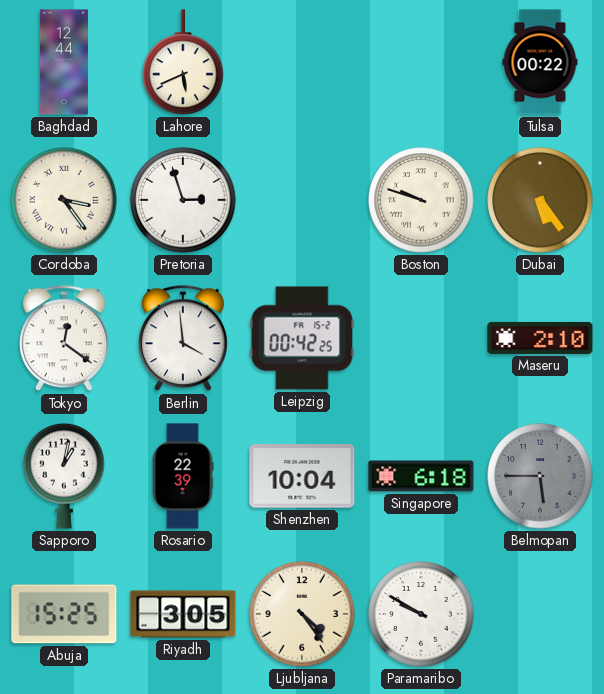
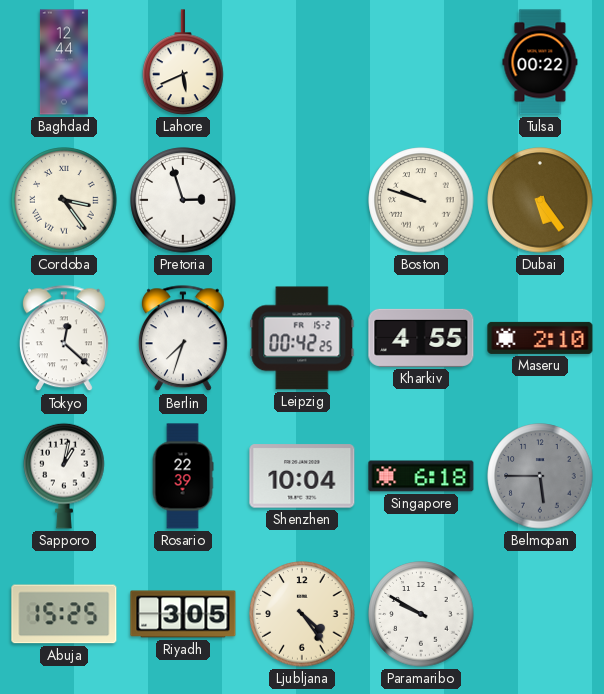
Tokyo: 12:21 -> 12:22 (64, 339)
Berlin: 3:59 -> 7:33 (183, 339)
Kharkiv: none -> 4:55 (421, 338)
